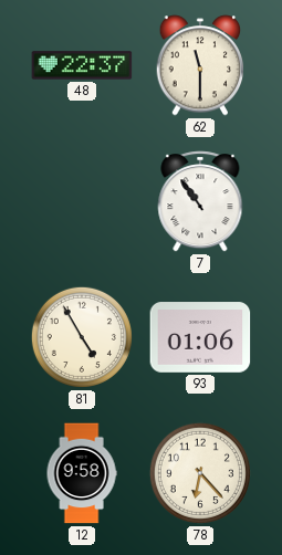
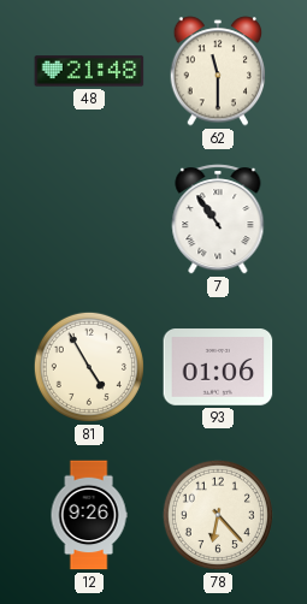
48: 22:37 -> 21:48 (89, 71)
12: 9:58 -> 9:26 (89, 515)
